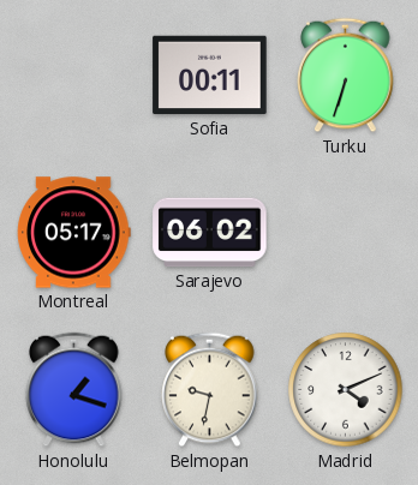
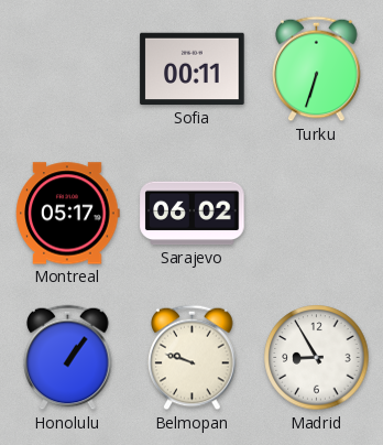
Honolulu: 1:18 -> 1:06 (68, 358)
Belmopan: 9:32 -> 9:48 (193, 358)
Madrid: 4:11 -> 8:55 (317, 358)
